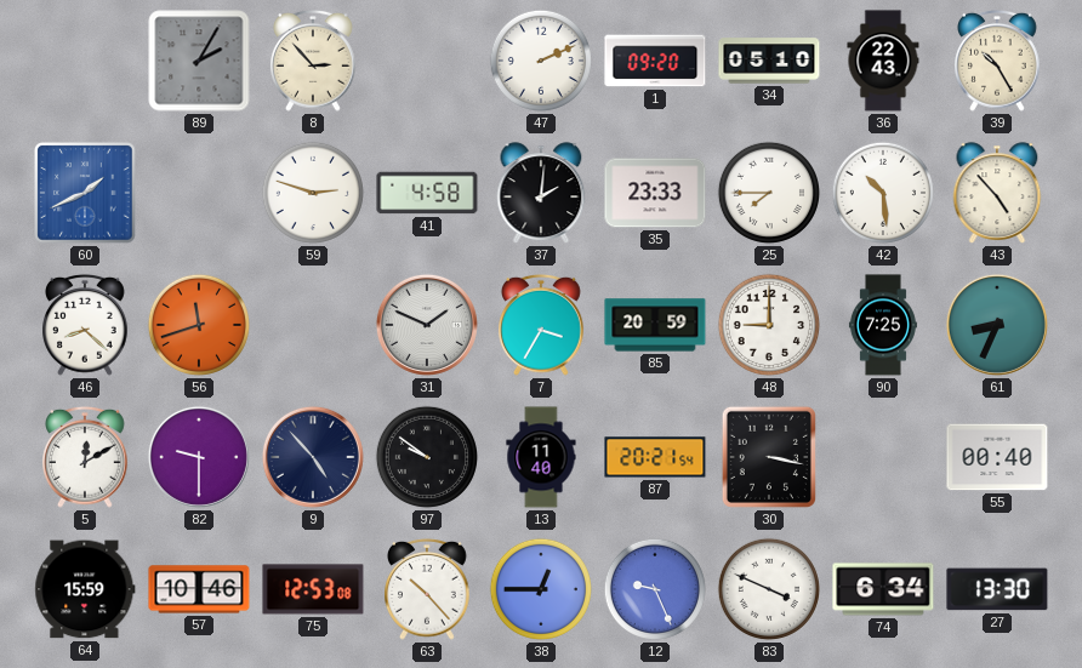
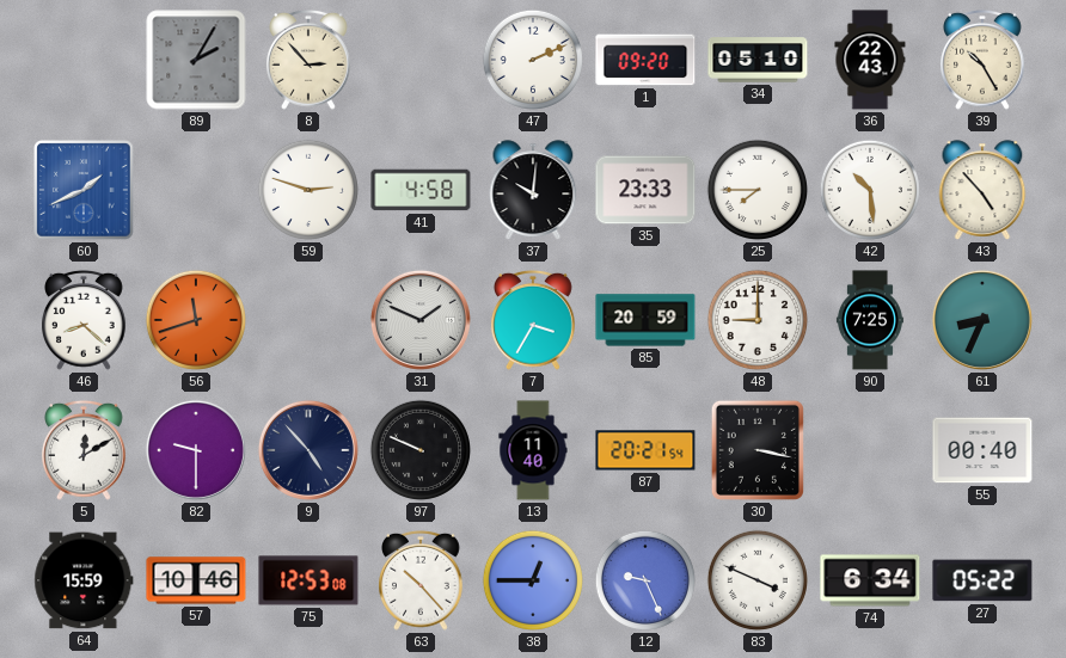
37: 2:01 -> 10:01 (533, 190)
97: 9:51 -> 9:49 (421, 450)
27: 13:30 -> 05:22 (982, 580)
